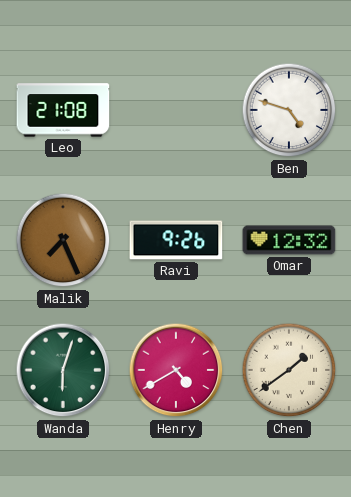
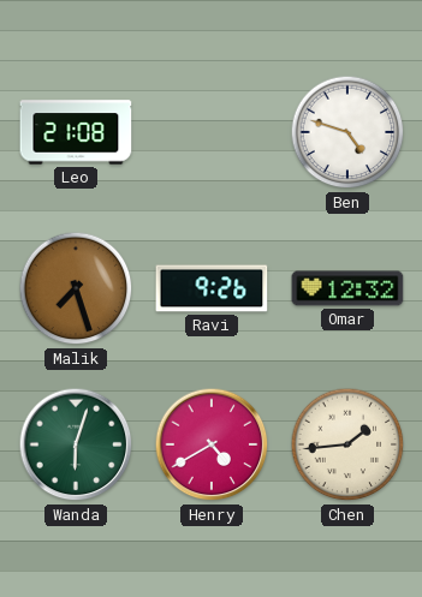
Malik: 7:26 -> 7:27 (76, 288)
Chen: 1:39 -> 1:44 (347, 444)
